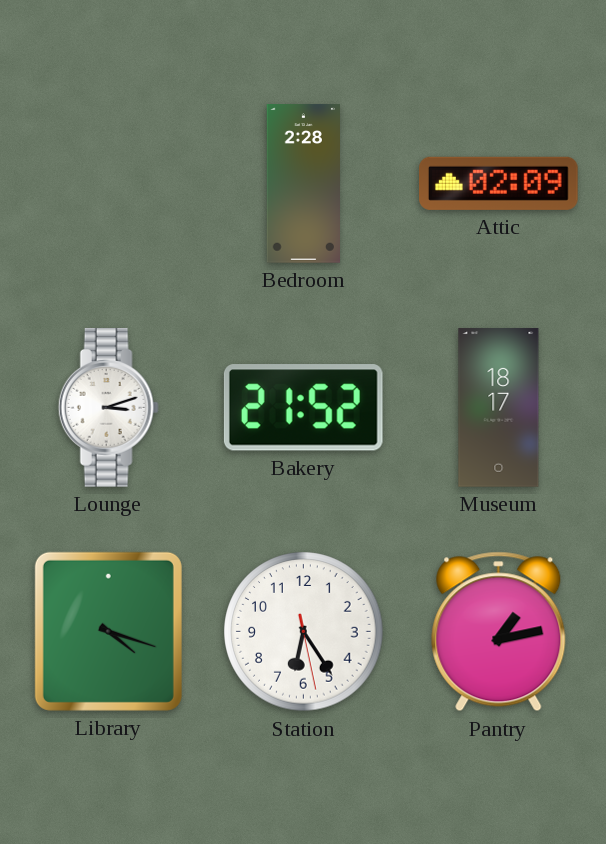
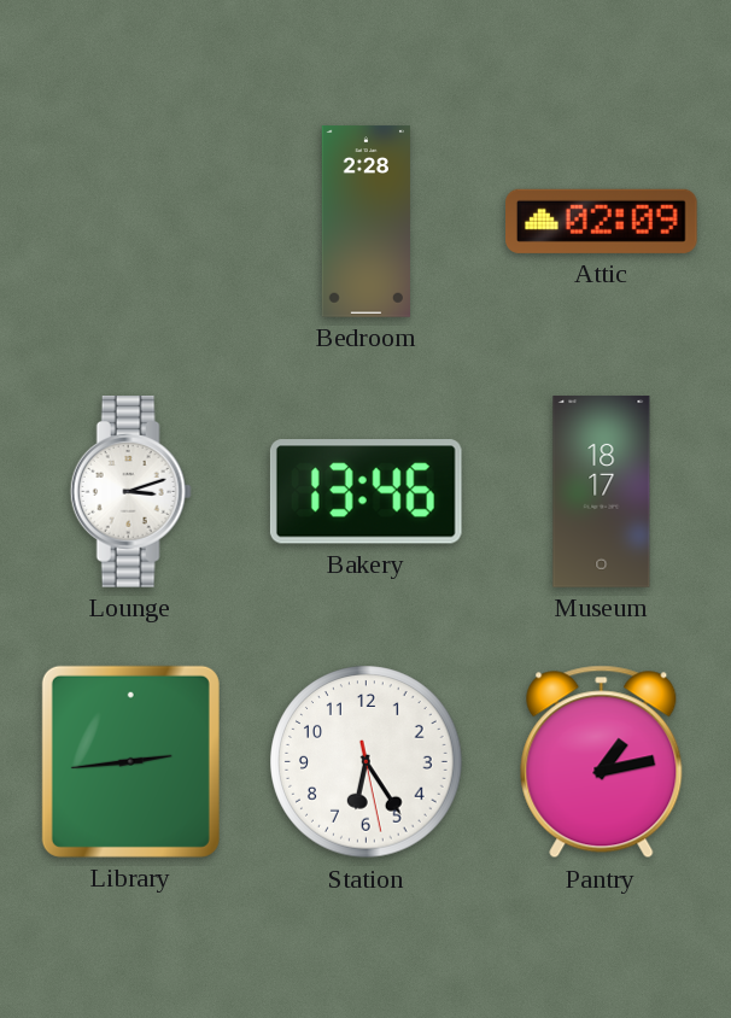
Bakery: 21:52 -> 13:46 (366, 492)
Library: 4:18 -> 2:44 (130, 761)
